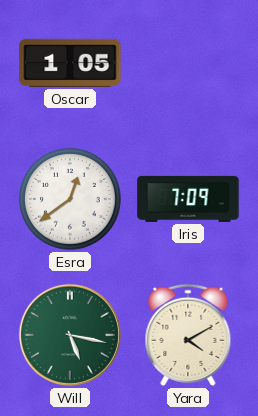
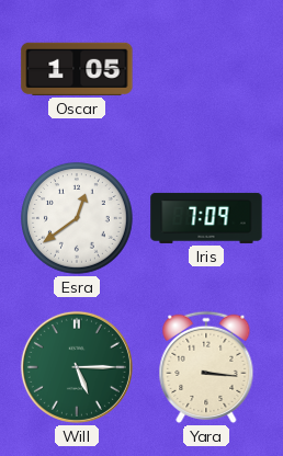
Will: 5:17 -> 5:15 (77, 367)
Yara: 4:10 -> 3:16 (206, 367)
